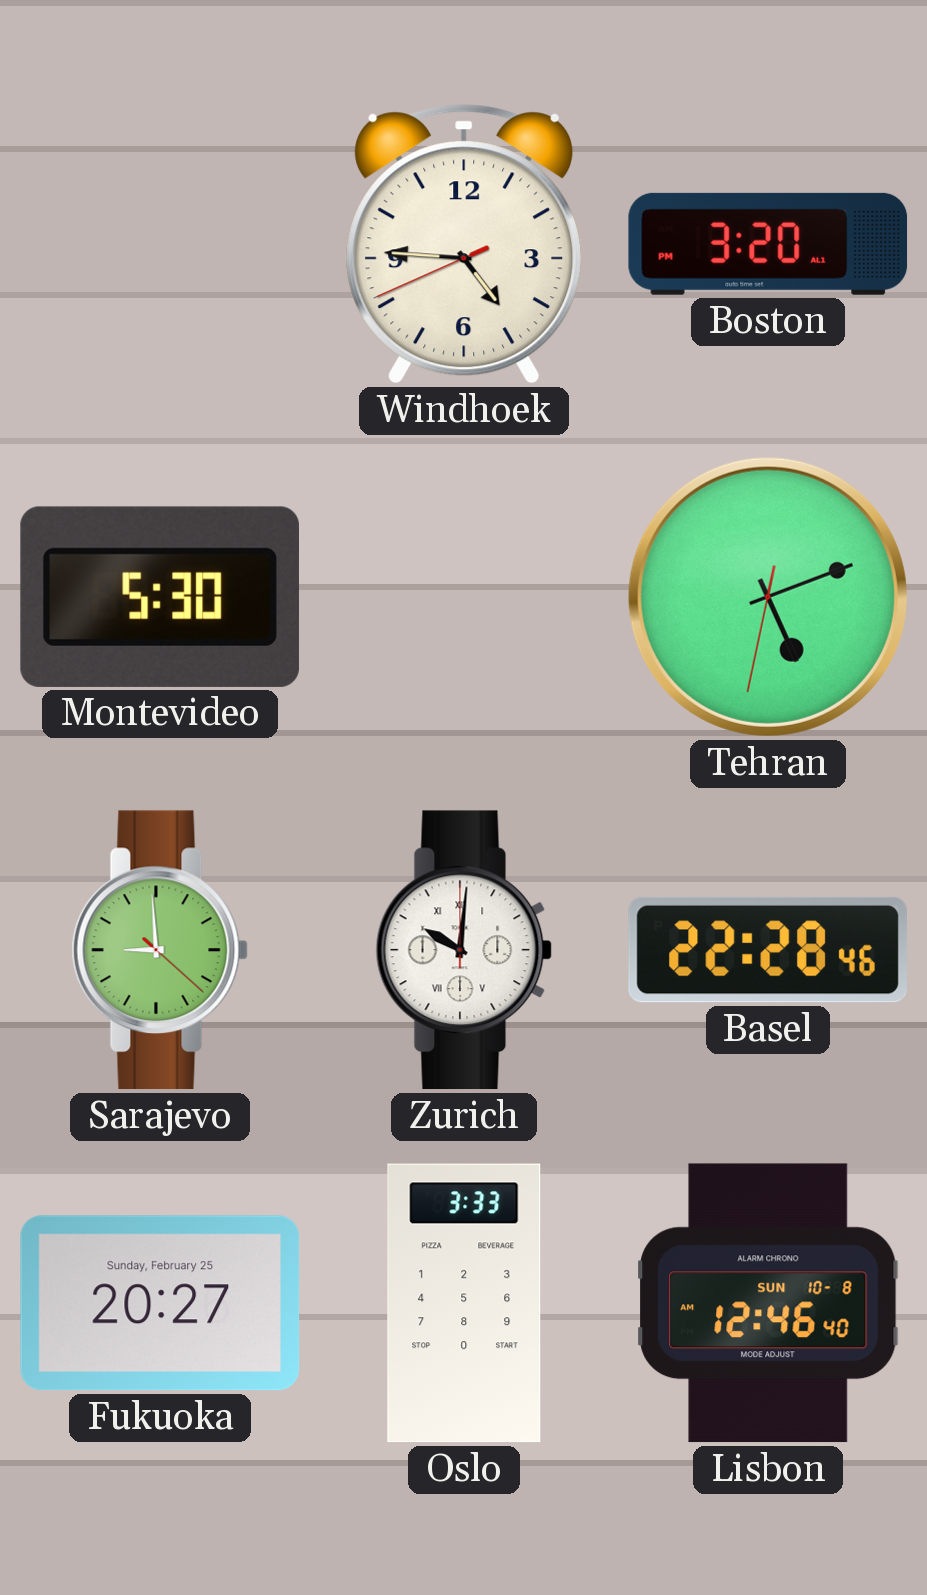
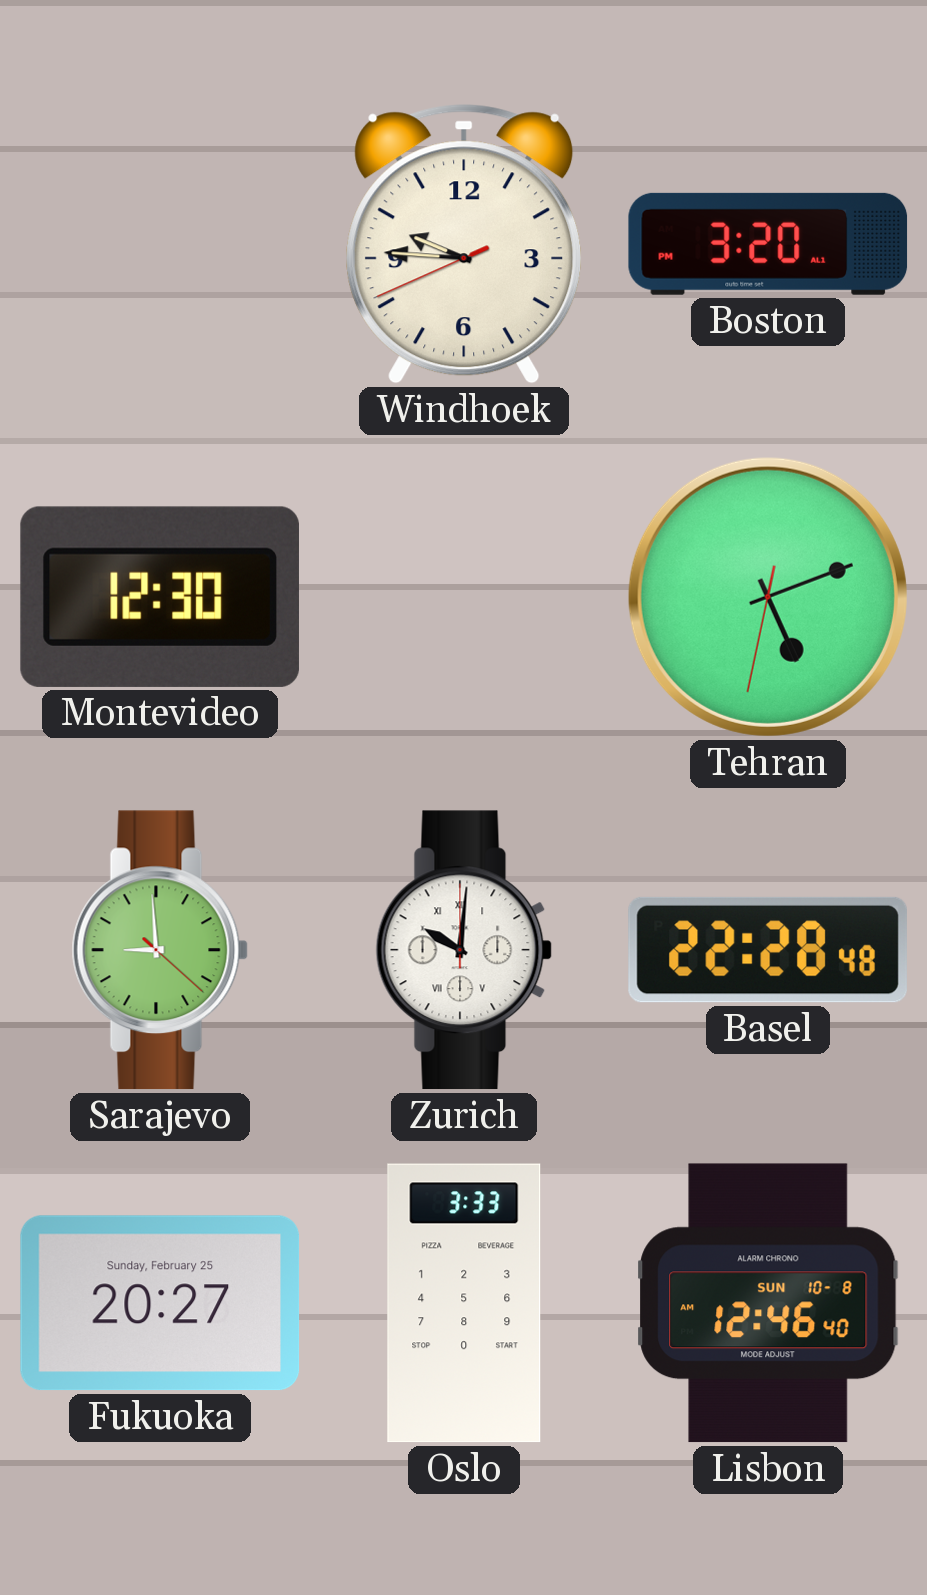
Windhoek: 4:45 -> 9:45 (464, 244)
Montevideo: 5:30 -> 12:30 (160, 597)
Basel: 22:28:46 -> 22:28:48 (768, 950)
